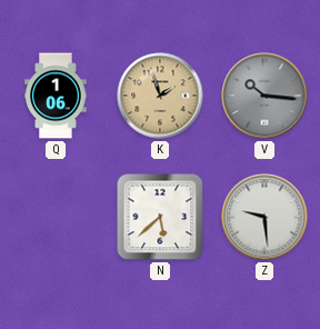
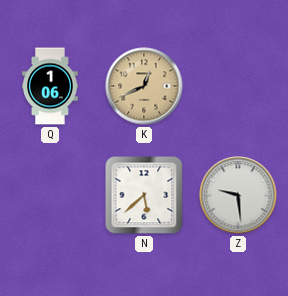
K: 1:57 -> 12:41 (144, 86)
V: 10:16 -> none (264, 96)
